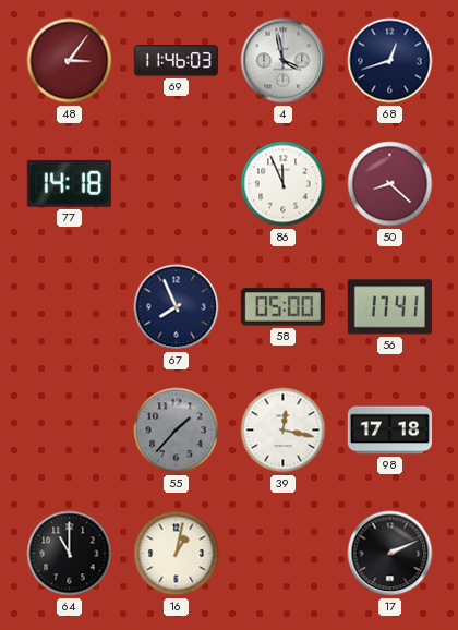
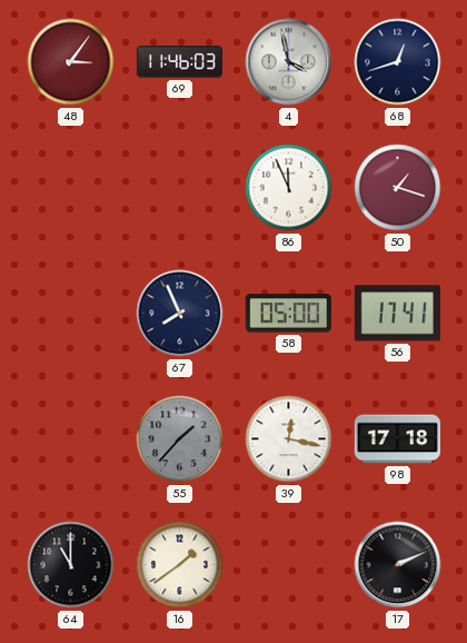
77: 14:18 -> none (69, 183)
50: 8:22 -> 1:18 (398, 188)
16: 1:02 -> 1:39 (180, 565)
